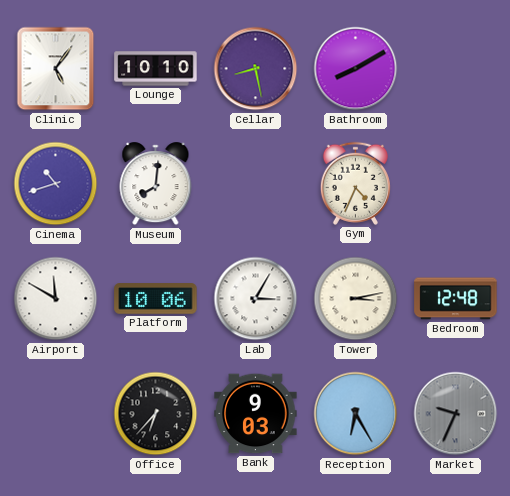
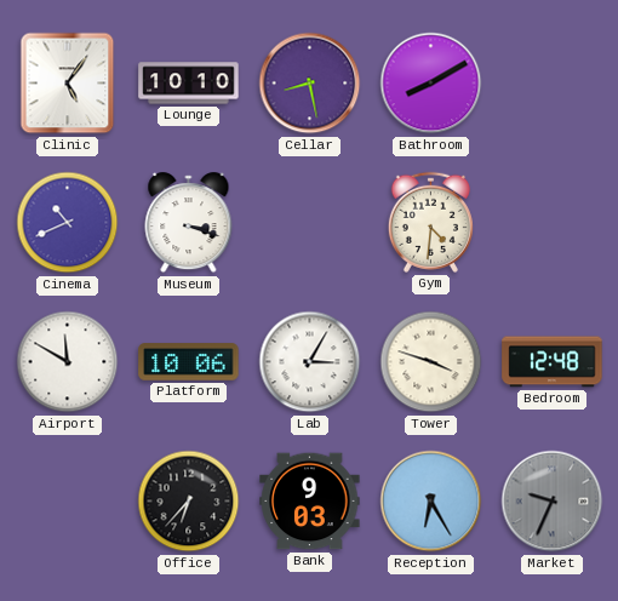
Cinema: 10:42 -> 10:41 (68, 223)
Museum: 8:01 -> 3:18 (189, 223)
Gym: 4:34 -> 4:31 (430, 222)
Tower: 3:13 -> 3:48 (431, 362)
